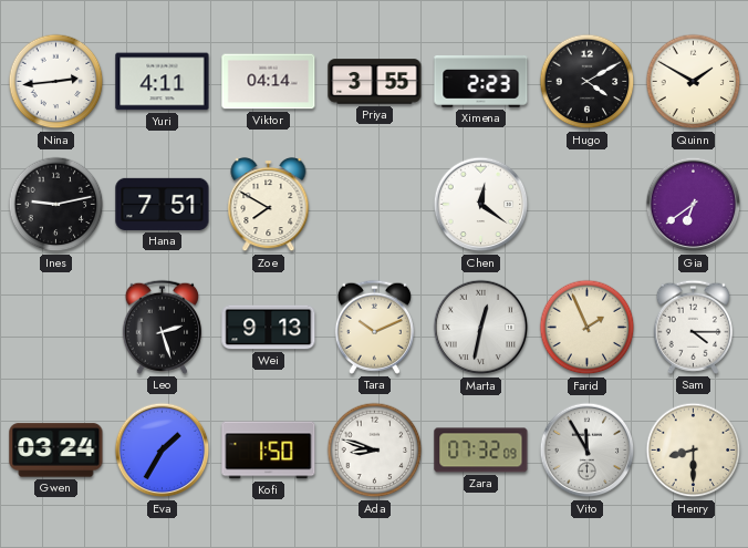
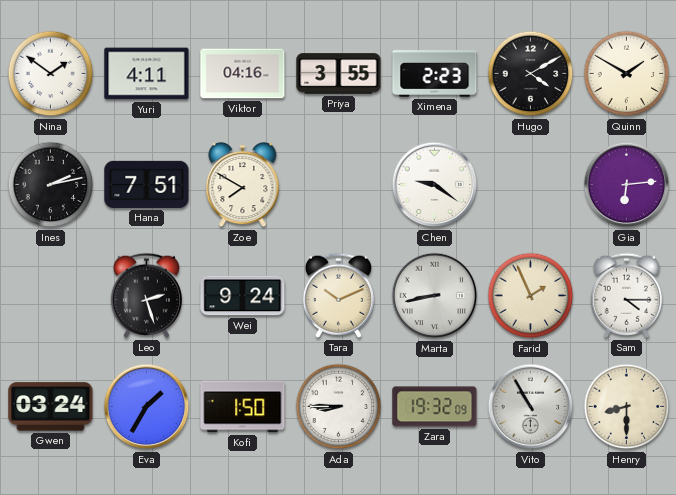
Nina: 2:44 -> 1:51 (51, 74)
Viktor: 04:14 -> 04:16 (243, 74)
Ines: 9:13 -> 2:13 (51, 185)
Chen: 12:21 -> 9:21 (435, 185)
Gia: 6:39 -> 6:14 (627, 185)
Wei: 9:13 -> 9:24 (243, 296)
Marta: 12:32 -> 8:43 (435, 296)
Ada: 8:48 -> 8:45 (339, 407)
Zara: 07:32 -> 19:32 (435, 407)
Vito: 11:55 -> 10:55 (531, 407)
